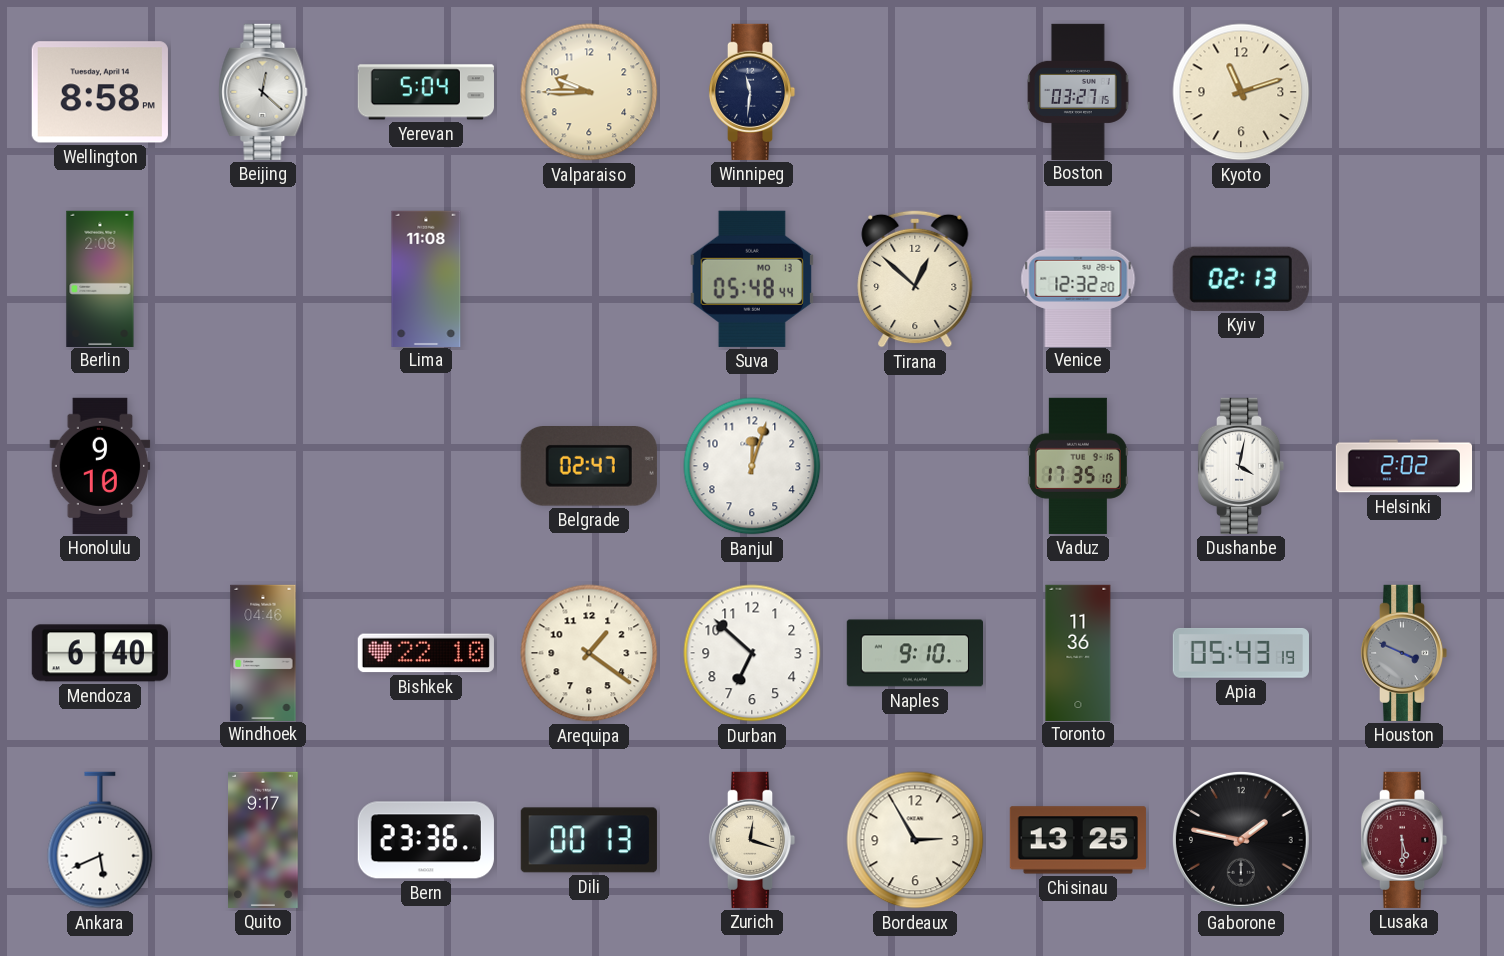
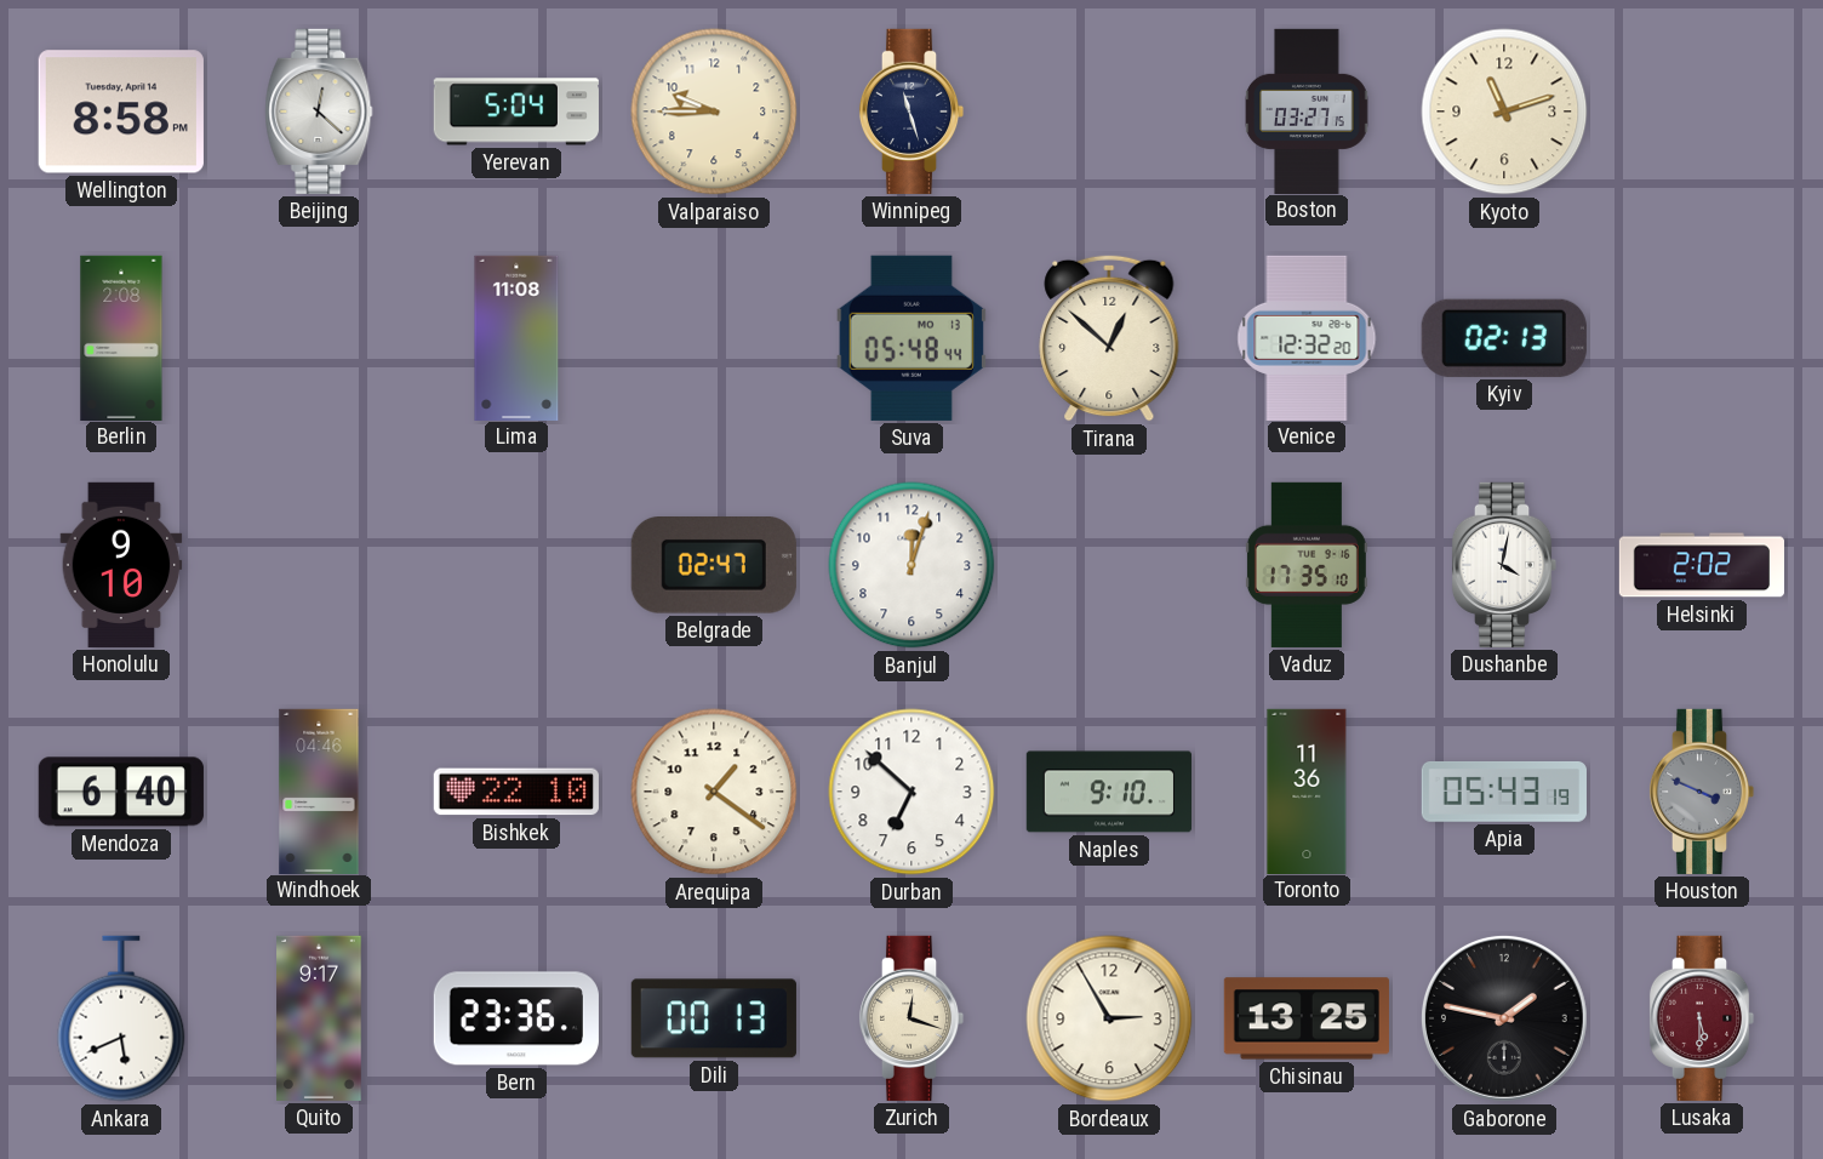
Winnipeg: 11:31 -> 11:27 (912, 112)
